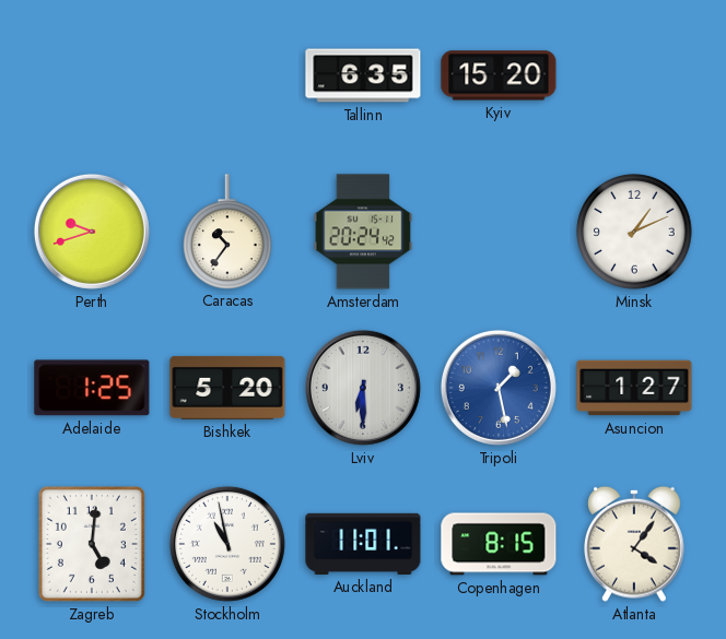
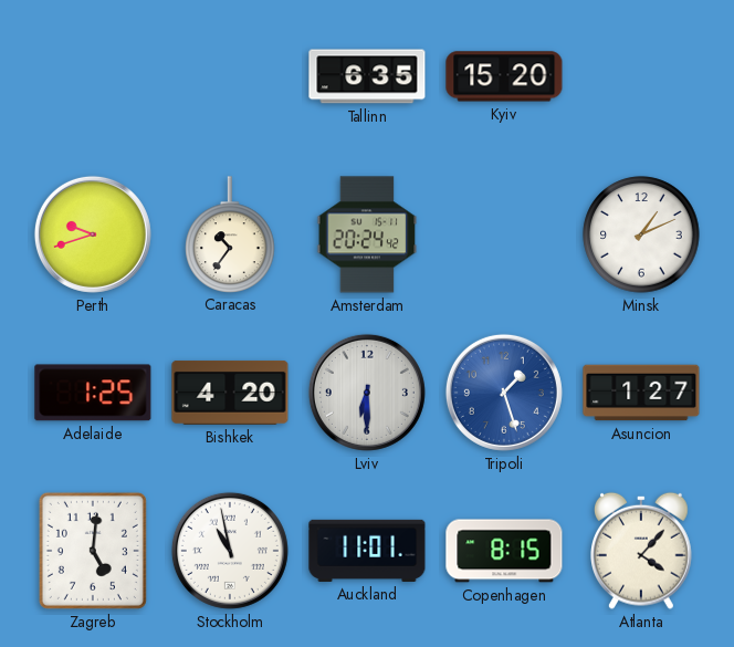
Bishkek: 5:20 -> 4:20 (230, 393)
Tripoli: 1:28 -> 1:27 (504, 393)
Atlanta: 4:06 -> 4:07 (642, 551)
